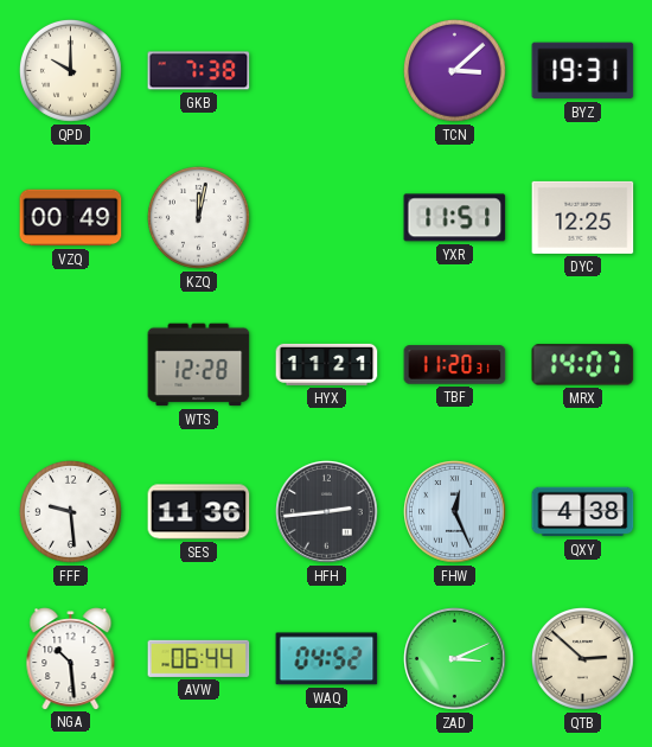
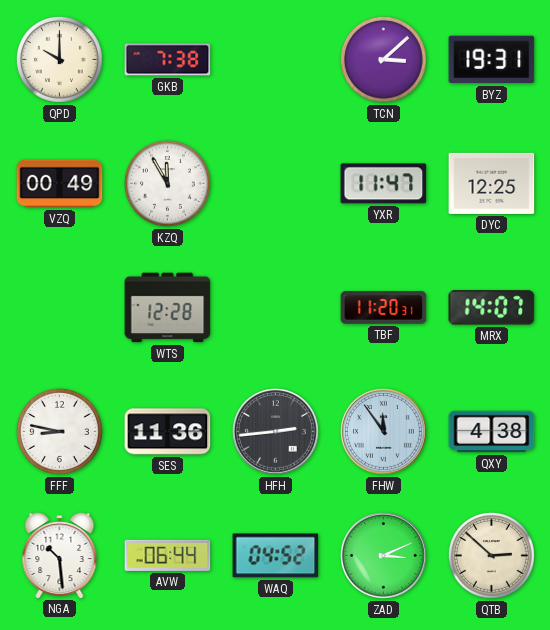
KZQ: 12:02 -> 11:55 (167, 183)
YXR: 11:51 -> 11:47 (384, 184)
HYX: 11:21 -> none (327, 364)
FFF: 9:29 -> 8:47 (59, 431)
FHW: 12:26 -> 11:54 (384, 432)
